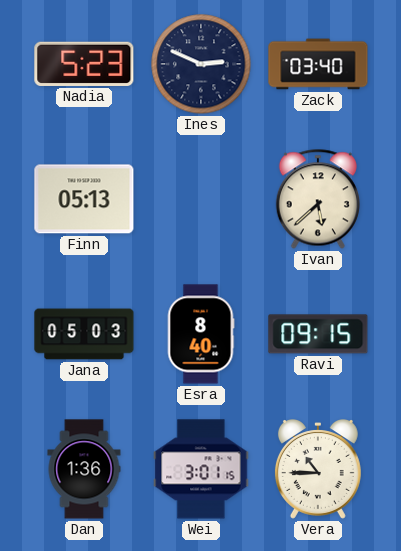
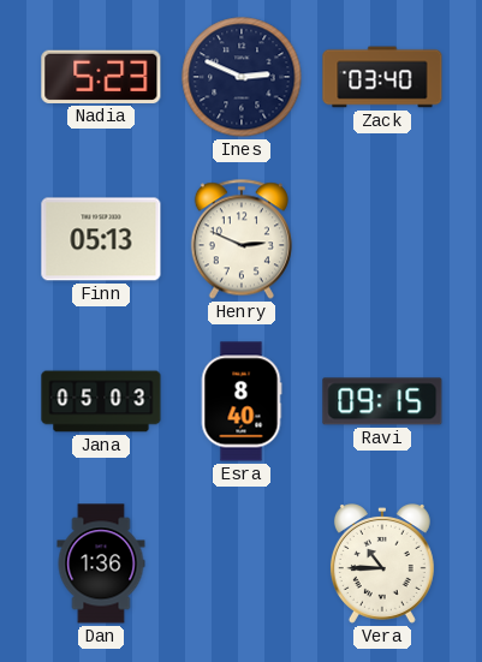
Henry: none -> 2:49 (242, 239)
Ivan: 5:38 -> none (318, 199)
Wei: 3:01 -> none (201, 469)
